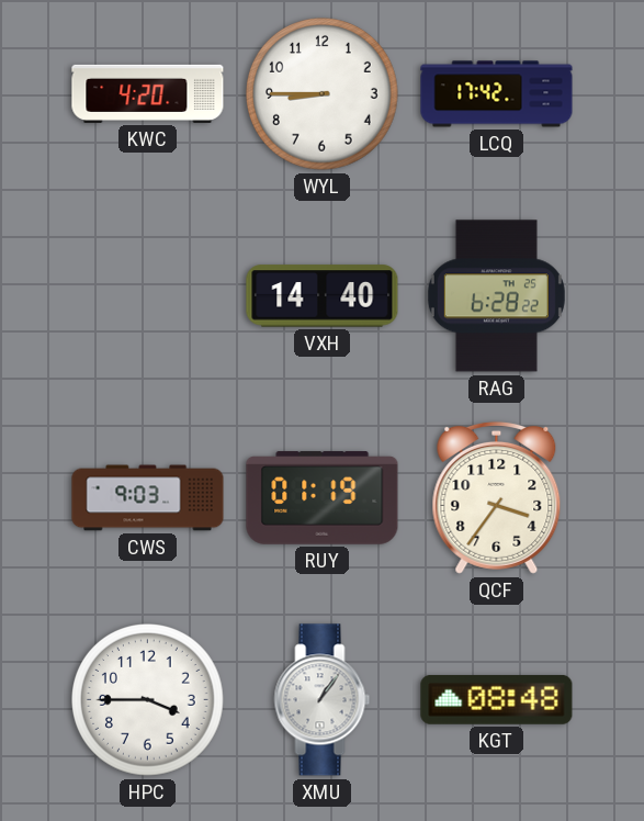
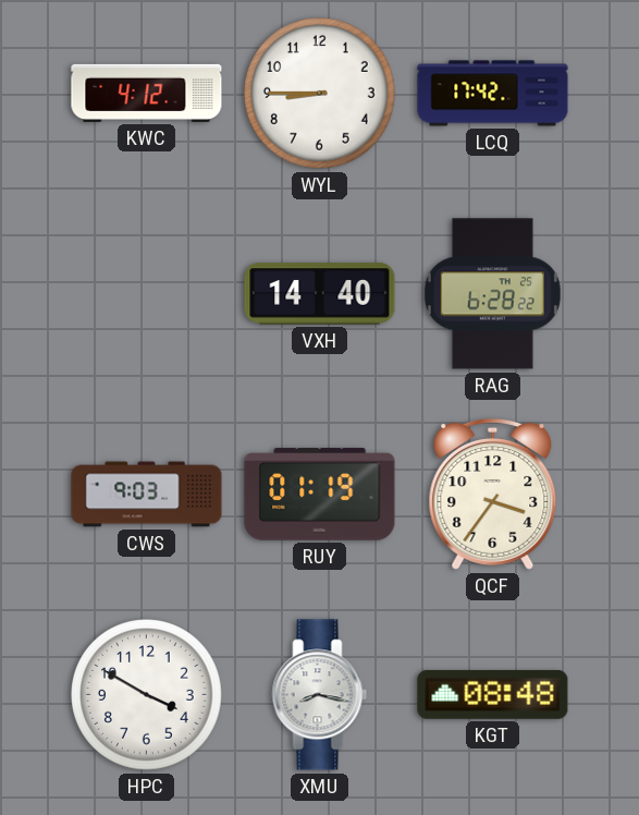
KWC: 4:20 -> 4:12 (147, 93)
HPC: 3:45 -> 3:50 (147, 695)
XMU: 1:06 -> 8:17 (320, 695)
